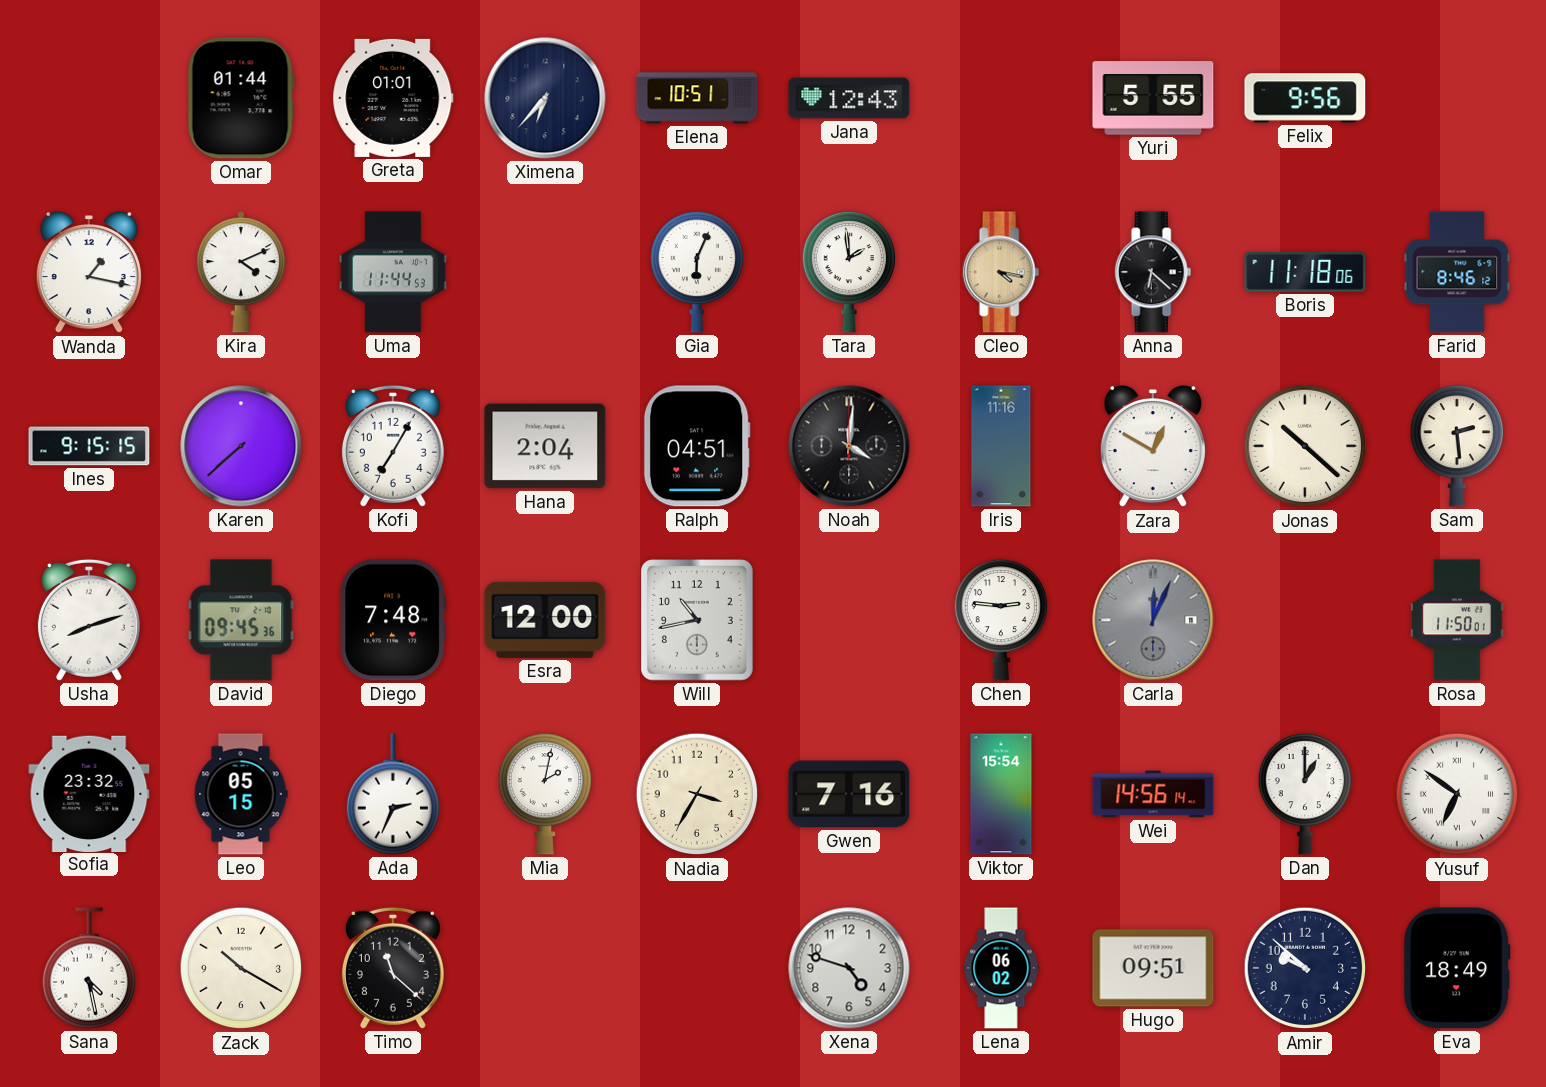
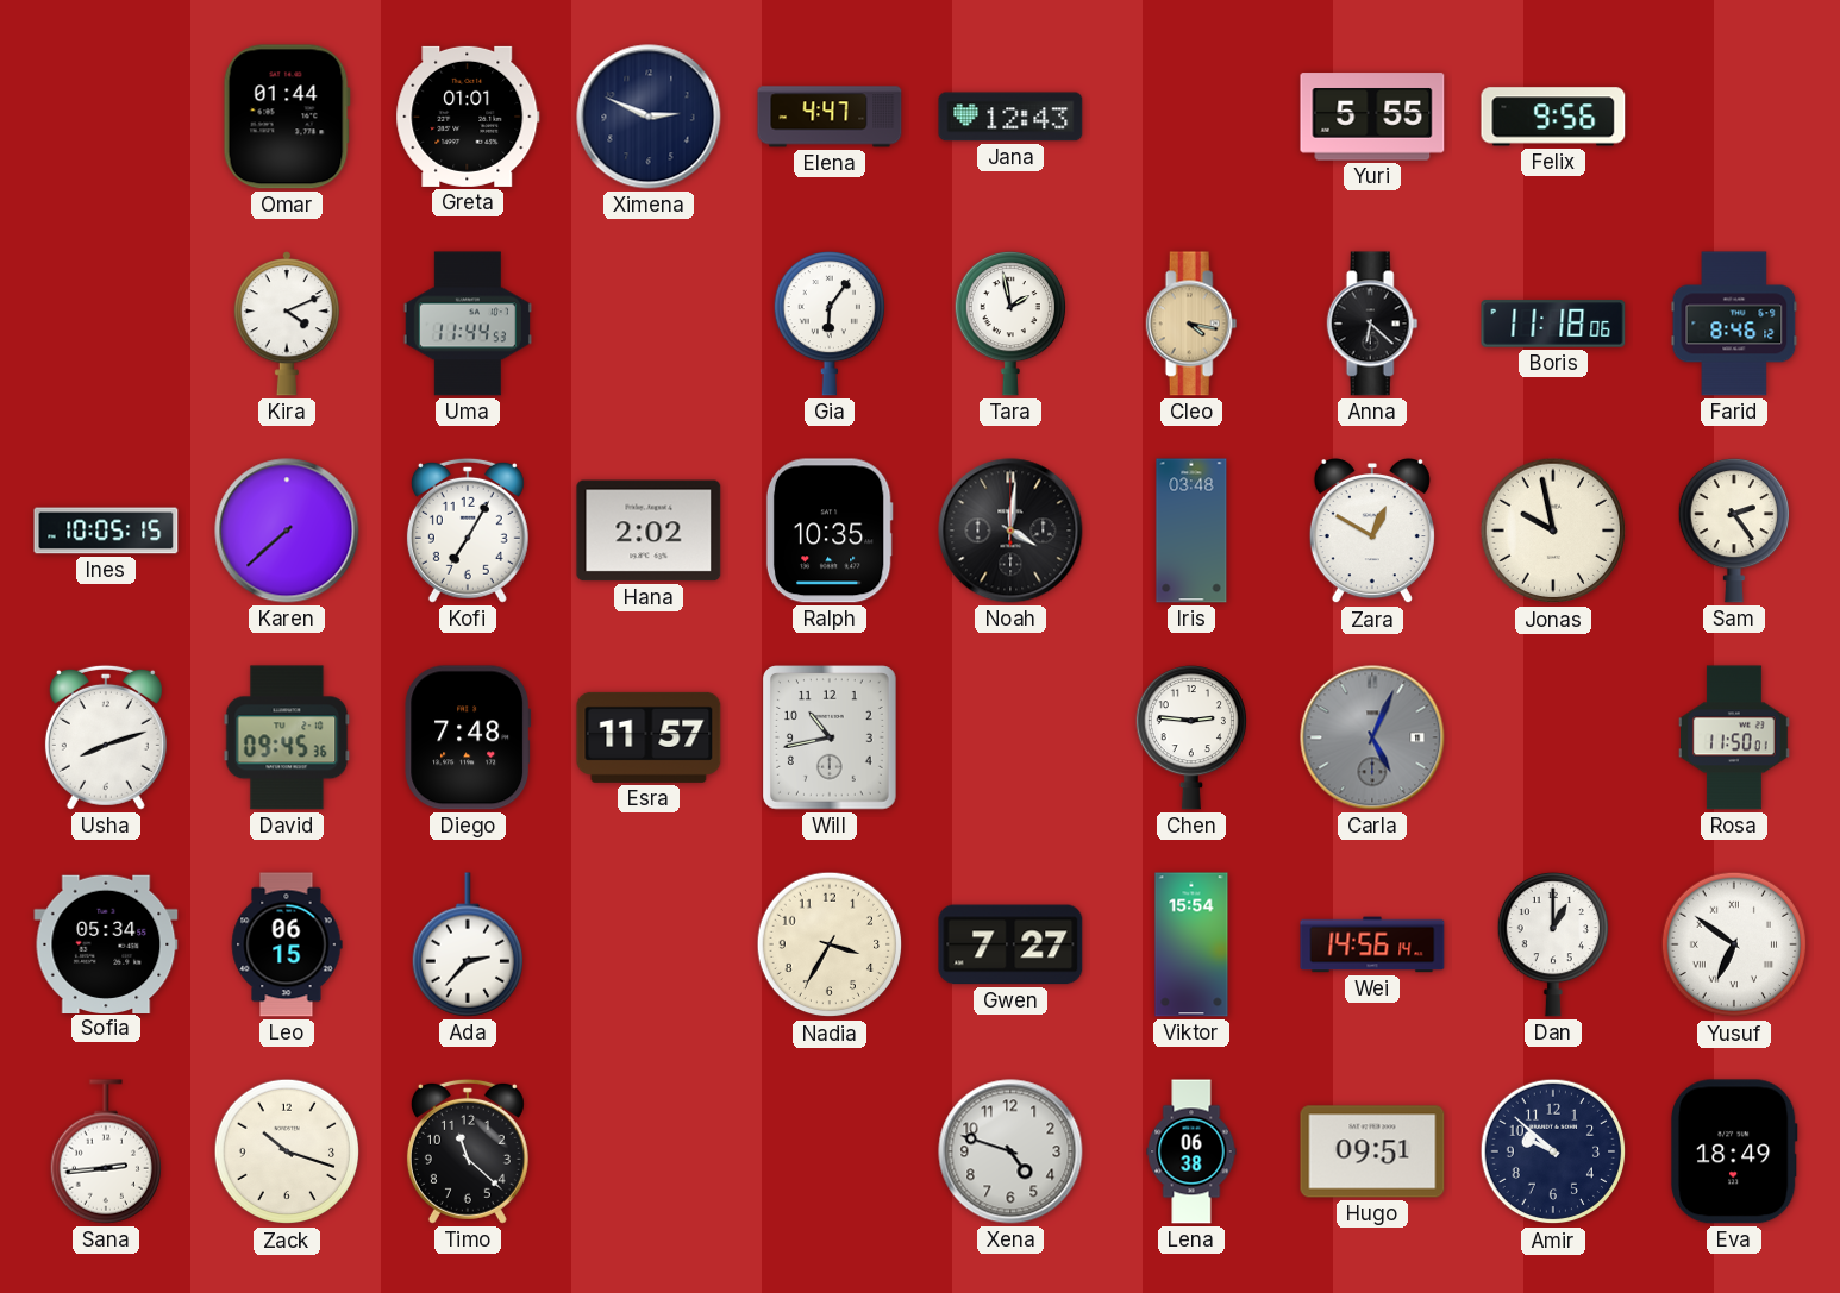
Ximena: 6:37 -> 2:49 (649, 117)
Elena: 10:51 -> 4:47 (830, 117)
Wanda: 1:17 -> none (89, 273)
Gia: 6:04 -> 6:06 (828, 324)
Tara: 1:59 -> 1:58 (1009, 324)
Ines: 9:15 -> 10:05 (106, 531)
Hana: 2:04 -> 2:02 (649, 531)
Ralph: 04:51 -> 10:35 (830, 531)
Iris: 11:16 -> 03:48 (1191, 531)
Jonas: 10:22 -> 9:58 (1553, 531)
Sam: 2:29 -> 2:24 (1733, 531)
Esra: 12:00 -> 11:57 (649, 737)
Carla: 12:04 -> 5:04 (1372, 737)
Sofia: 23:32 -> 05:34 (106, 943)
Leo: 05:15 -> 06:15 (287, 944)
Ada: 2:34 -> 2:37 (467, 944)
Mia: 2:02 -> none (544, 794)
Gwen: 7:16 -> 7:27 (1010, 944)
Sana: 4:28 -> 2:44 (105, 1151)
Zack: 10:20 -> 10:18 (287, 1151)
Lena: 06:02 -> 06:38 (1191, 1151)
